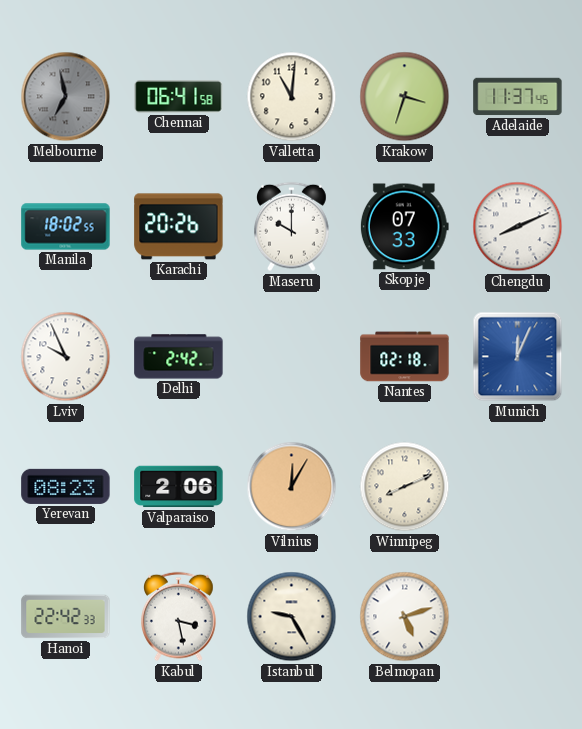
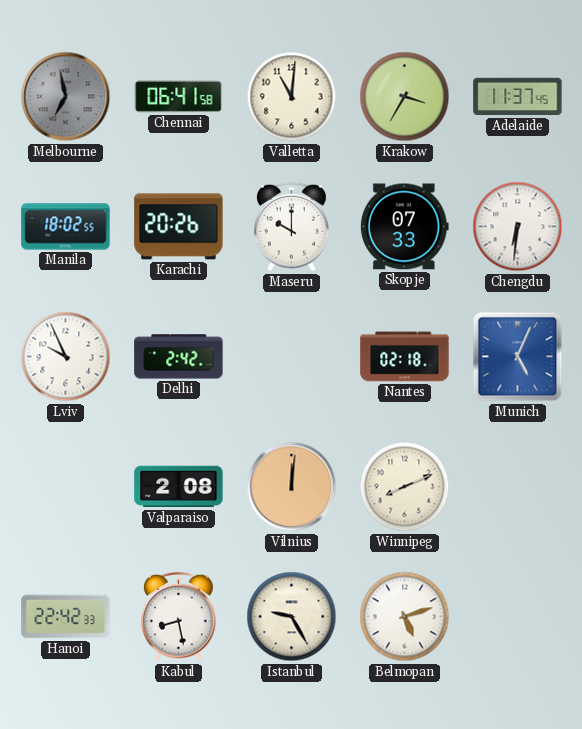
Krakow: 3:33 -> 3:35 (405, 97)
Chengdu: 8:11 -> 6:31 (518, 227)
Munich: 12:04 -> 5:04 (518, 357)
Yerevan: 08:23 -> none (66, 486)
Valparaiso: 2:06 -> 2:08 (179, 487)
Vilnius: 12:05 -> 12:01 (292, 487)
Kabul: 3:28 -> 8:28 (179, 617)
